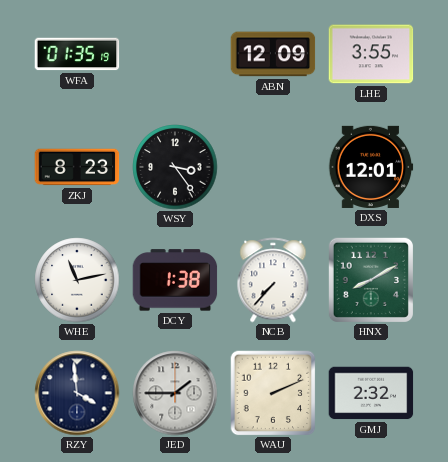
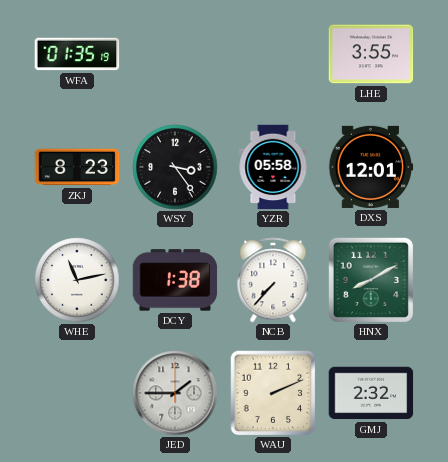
ABN: 12:09 -> none (273, 54)
YZR: none -> 05:58 (273, 167)
RZY: 3:59 -> none (77, 393)
